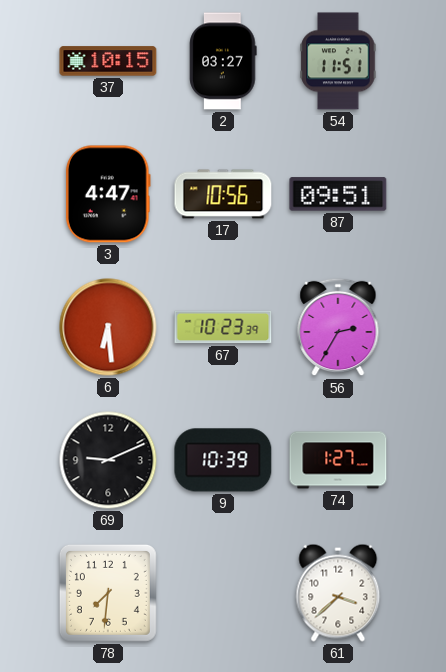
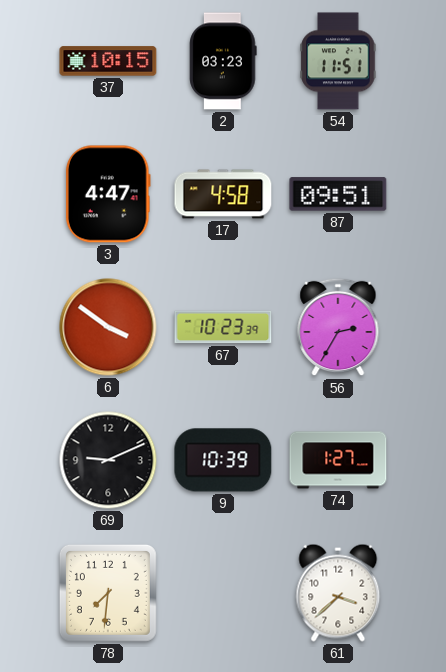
2: 03:27 -> 03:23 (223, 61)
17: 10:56 -> 4:58 (223, 194)
6: 6:29 -> 3:51 (108, 327)
